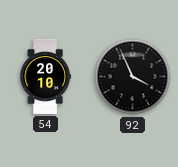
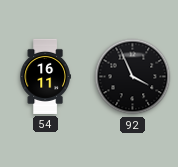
54: 20:10 -> 16:11 (45, 76)
